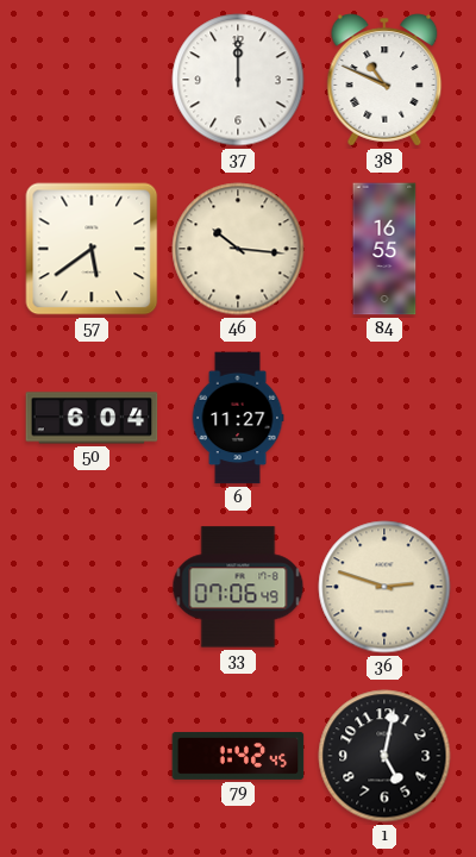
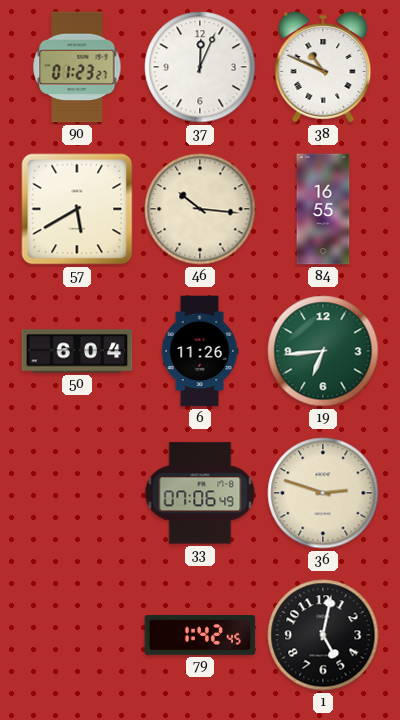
90: none -> 01:23 (77, 67)
37: 12:00 -> 12:04 (200, 67)
57: 5:39 -> 5:40 (77, 209)
6: 11:27 -> 11:26 (200, 351)
19: none -> 6:44 (323, 351)
